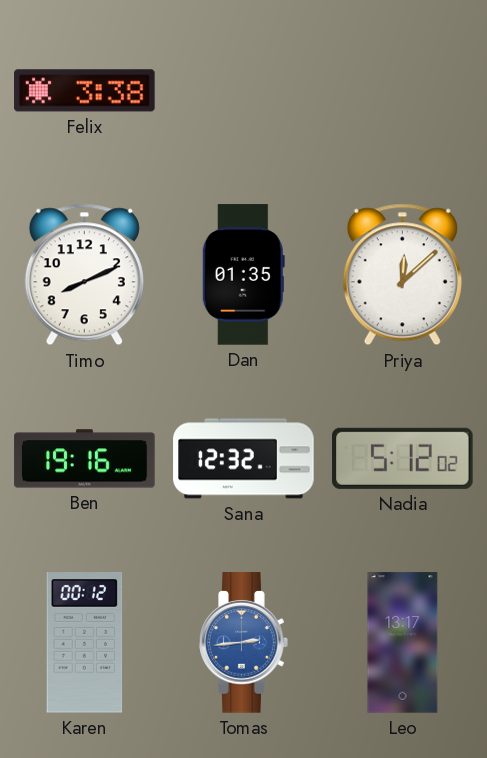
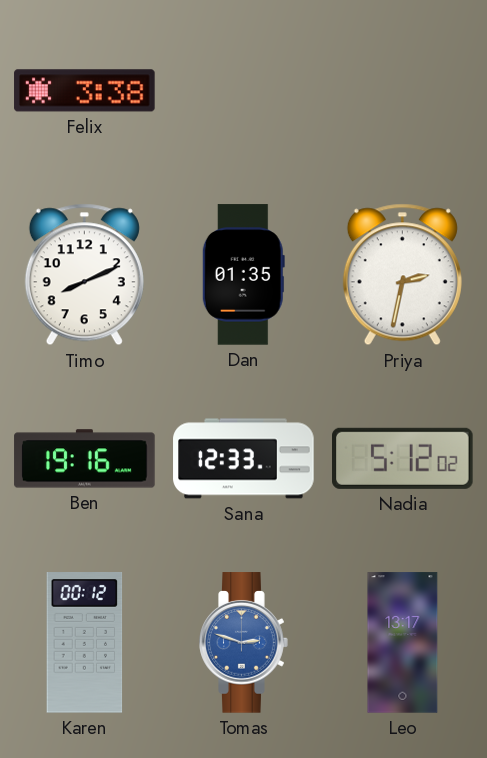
Priya: 12:08 -> 2:32 (402, 275)
Sana: 12:32 -> 12:33 (244, 459)
Tomas: 2:44 -> 2:48 (244, 643)
